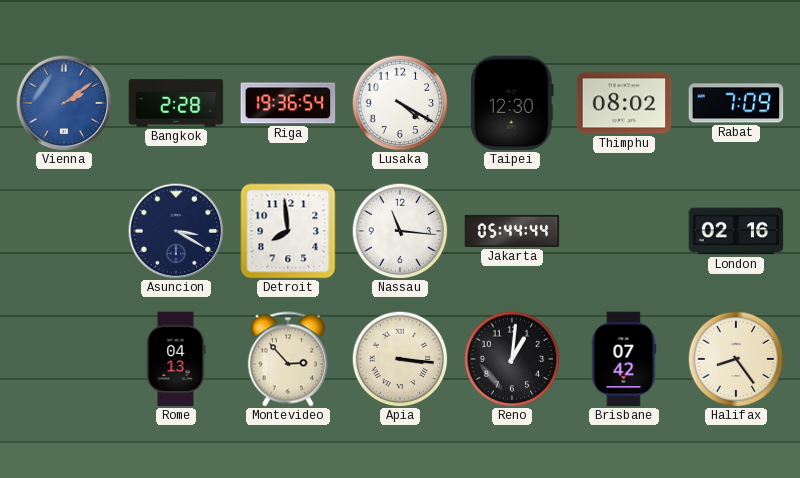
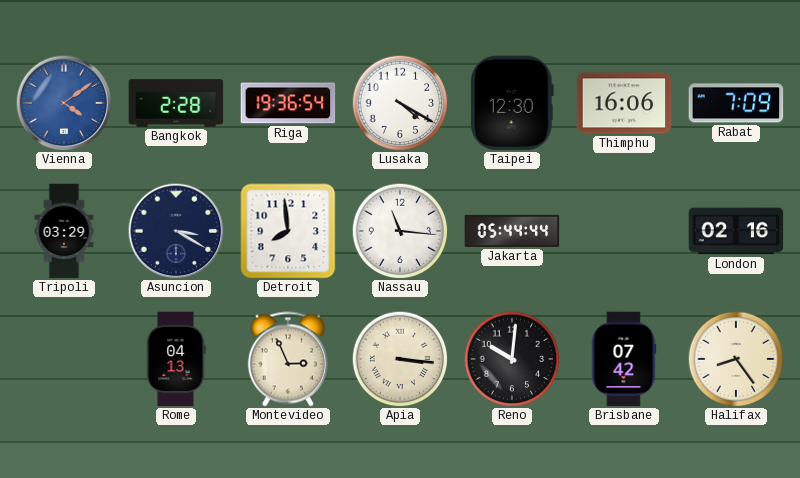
Vienna: 2:09 -> 4:09 (64, 103)
Thimphu: 08:02 -> 16:06 (624, 103)
Tripoli: none -> 03:29 (64, 231)
Montevideo: 2:53 -> 2:56 (288, 359)
Reno: 1:01 -> 10:01 (512, 359)
